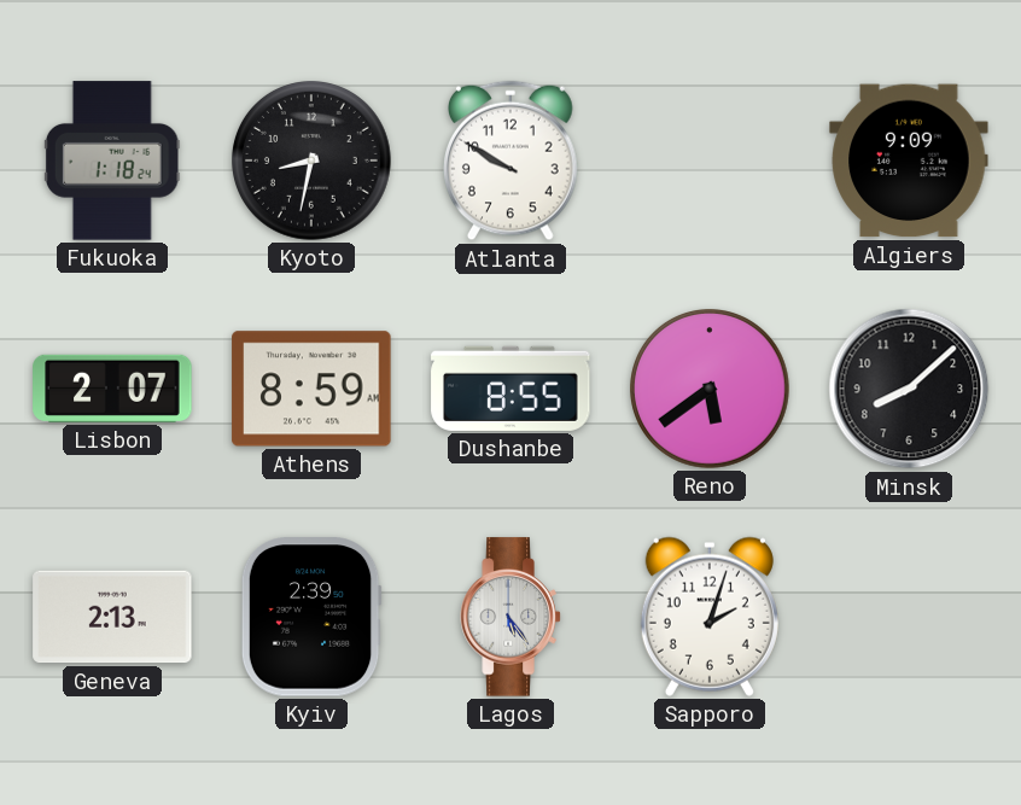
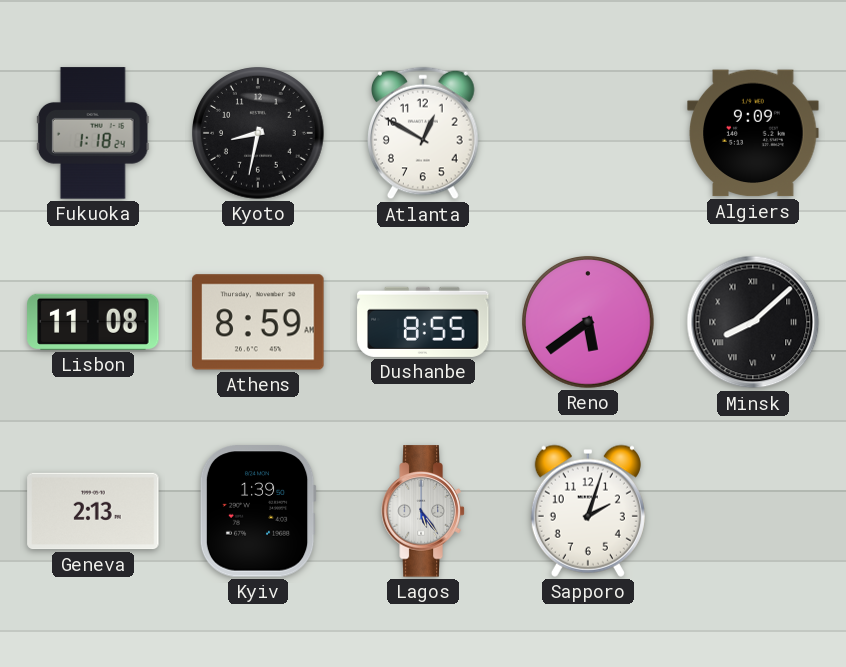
Atlanta: 9:50 -> 12:50 (424, 133)
Lisbon: 2:07 -> 11:08 (93, 322)
Minsk numerals: Arabic -> Roman (753, 322)
Kyiv: 2:39 -> 1:39 (258, 511)
